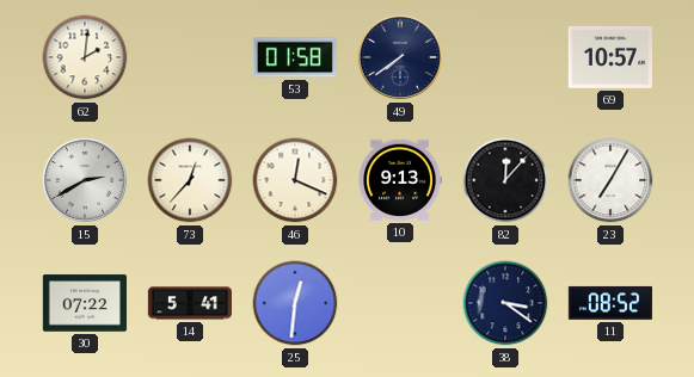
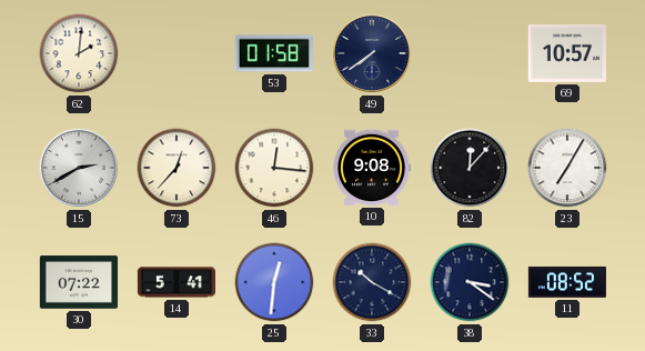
46: 12:19 -> 12:16 (274, 168)
10: 9:13 -> 9:08 (372, 168)
33: none -> 10:20 (372, 282)
